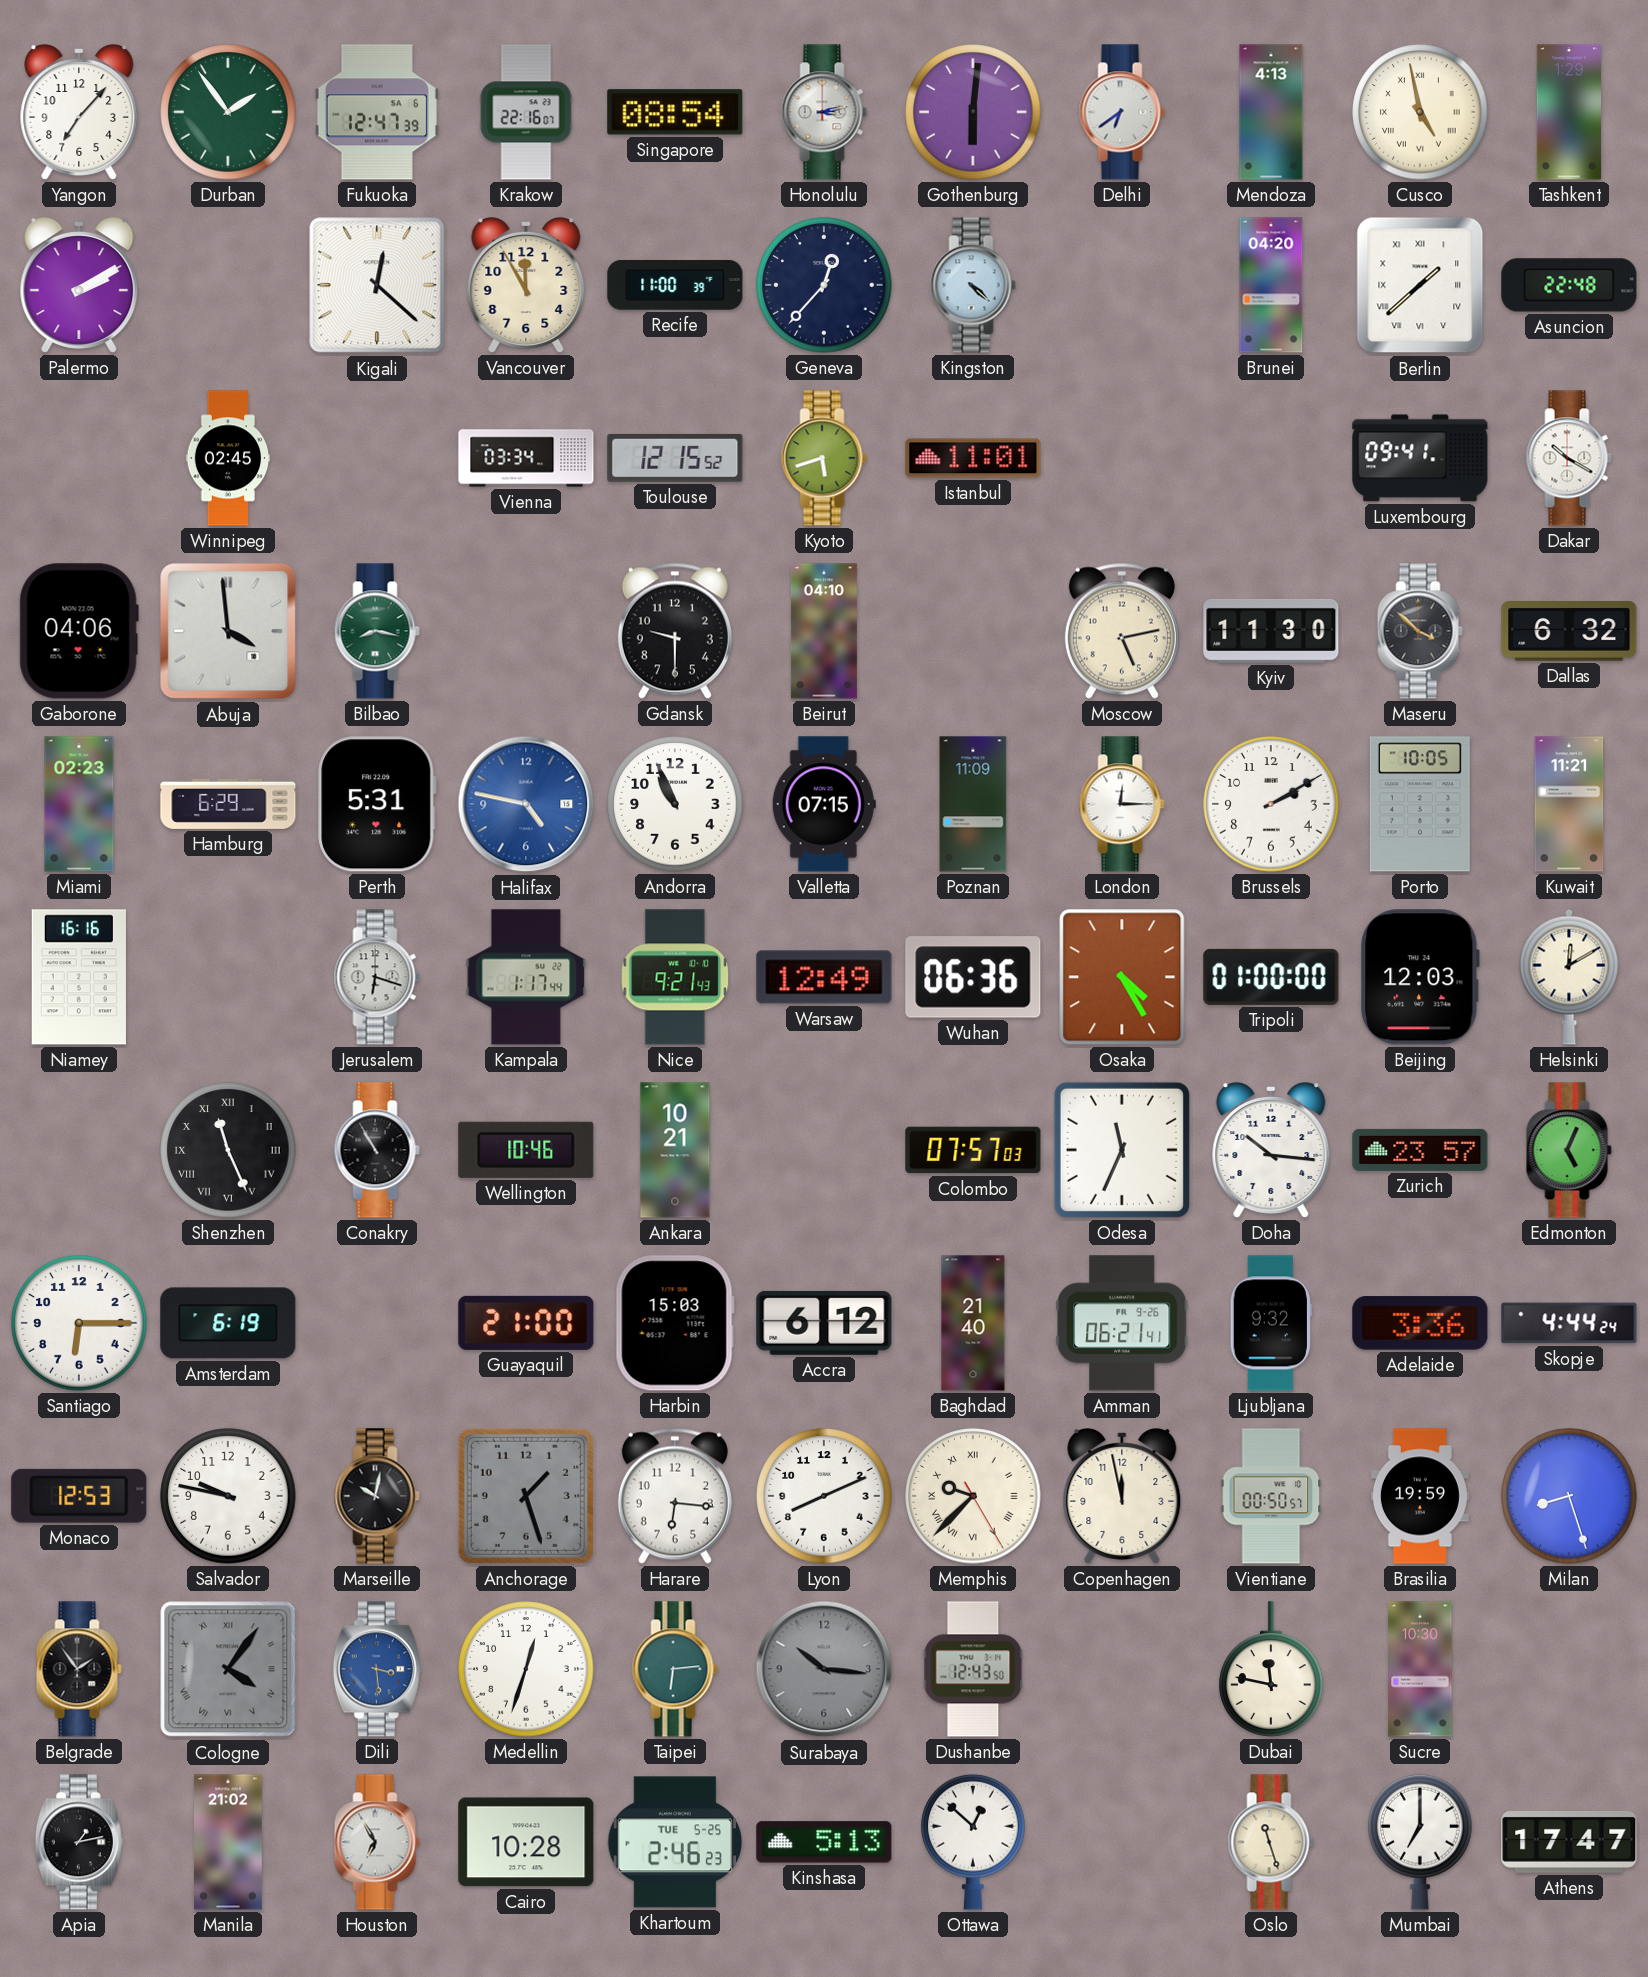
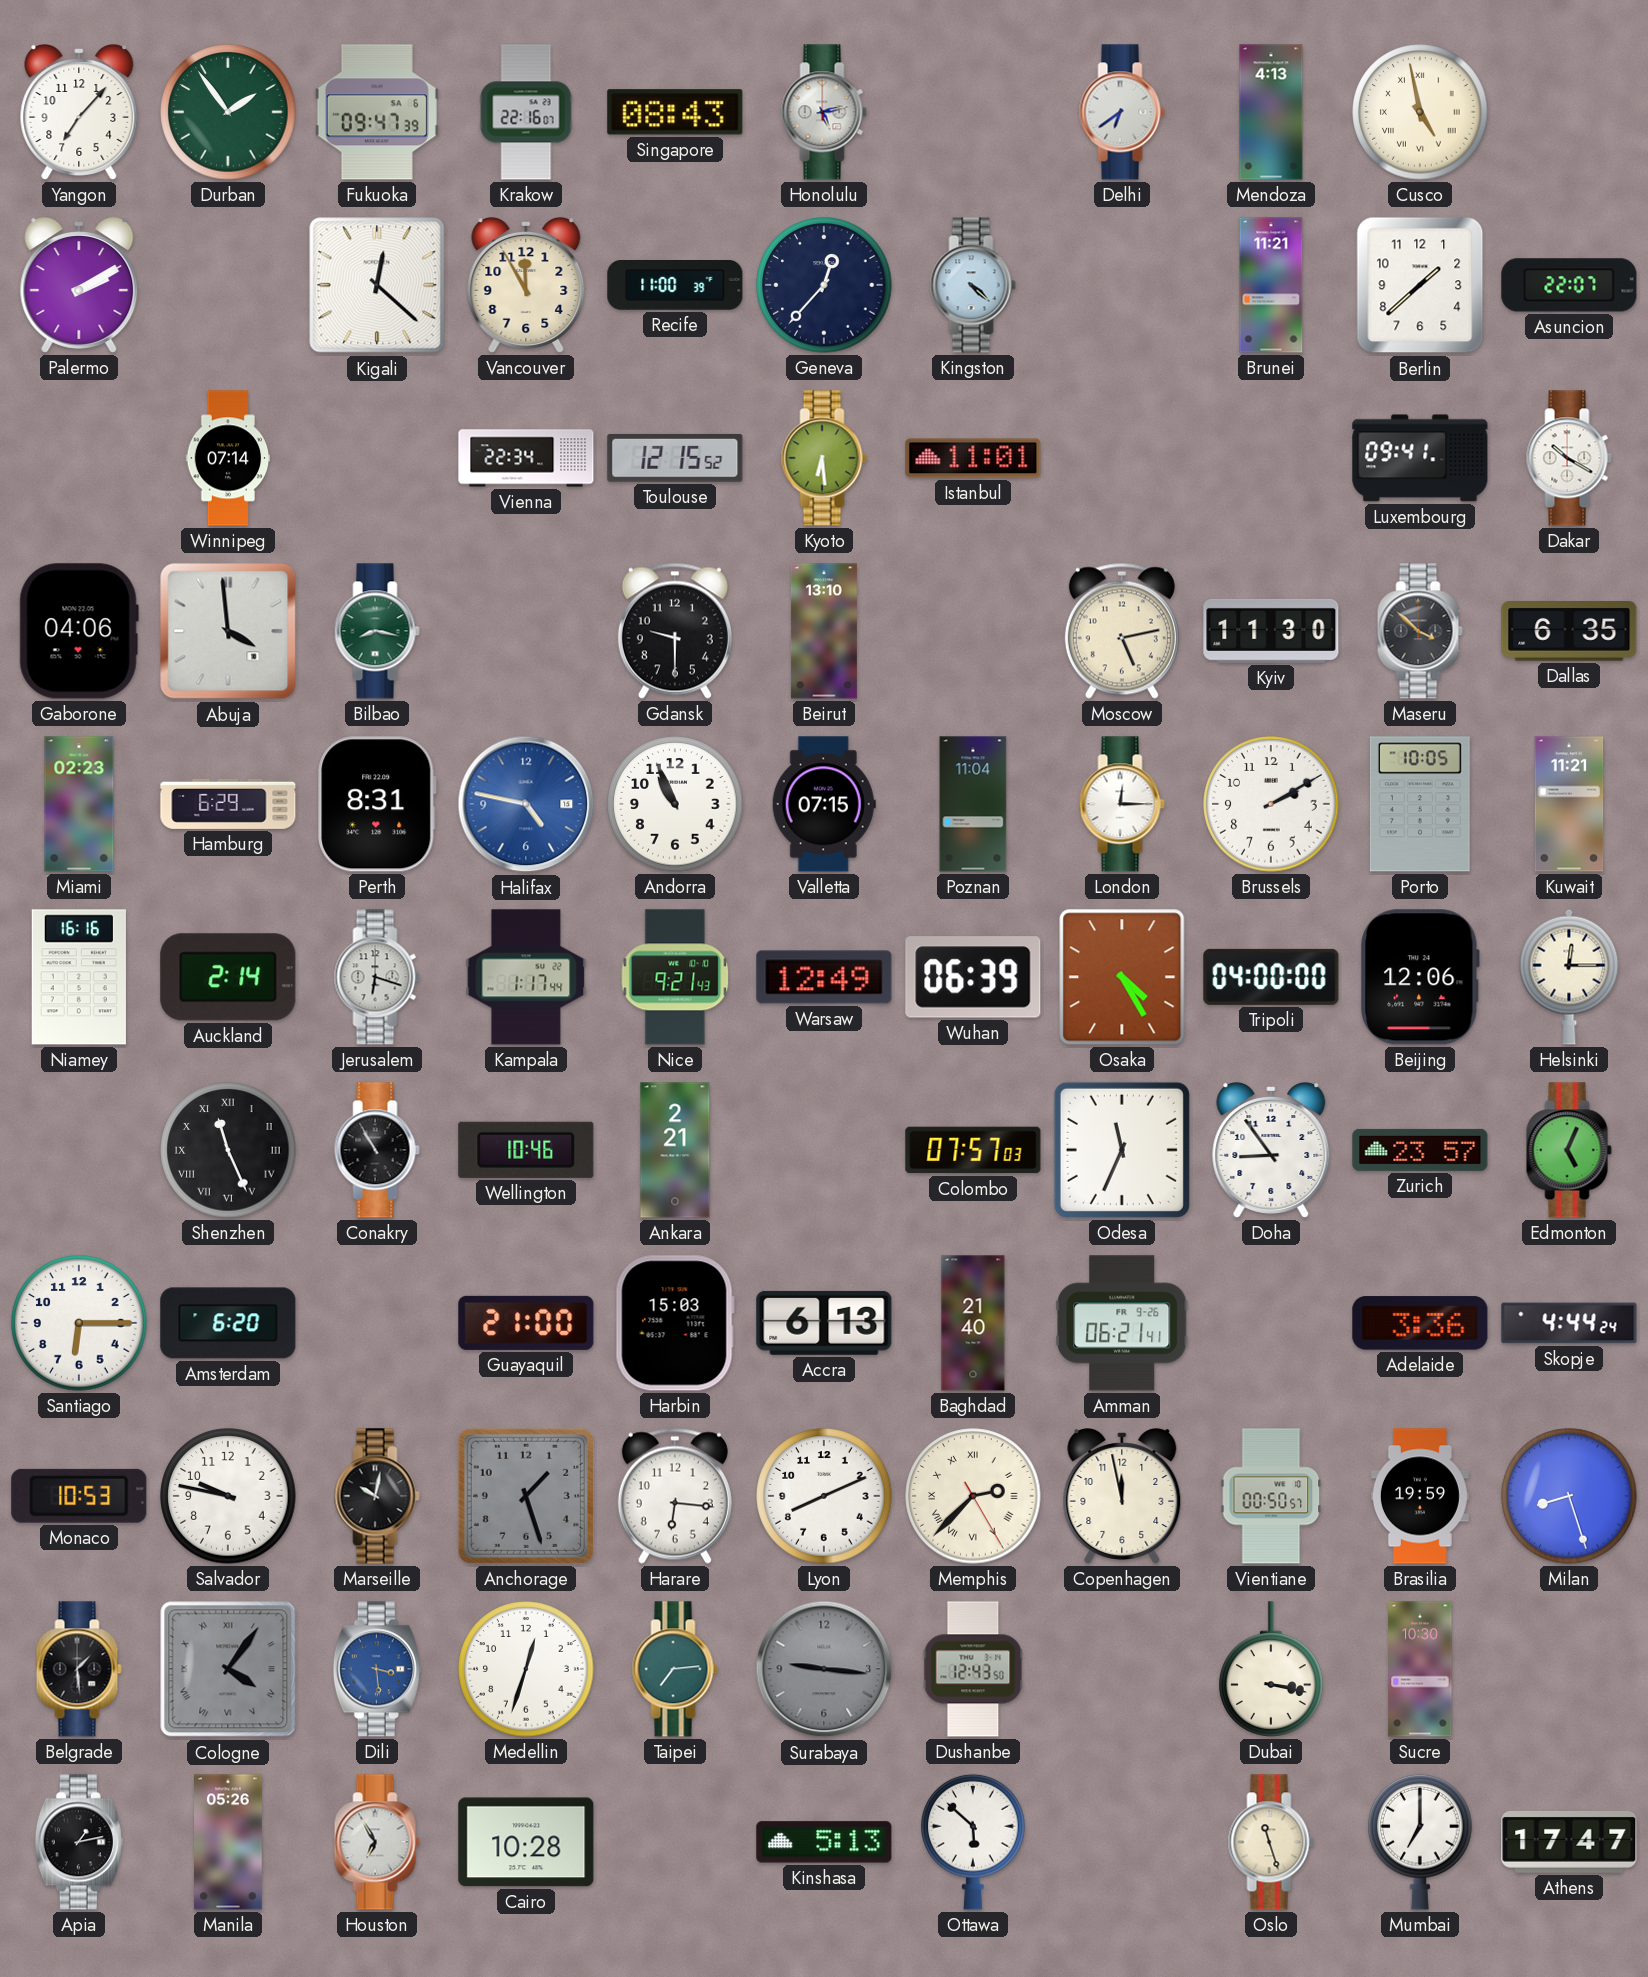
Fukuoka: 12:47 -> 09:47 (377, 112)
Singapore: 08:54 -> 08:43 (675, 112)
Honolulu: 3:13 -> 5:13 (824, 112)
Gothenburg: 6:01 -> none (973, 112)
Tashkent: 1:29 -> none (1568, 112)
Brunei: 04:20 -> 11:21 (1271, 285)
Berlin numerals: Roman -> Arabic (1420, 285)
Asuncion: 22:48 -> 22:07 (1569, 285)
Winnipeg: 02:45 -> 07:14 (228, 458)
Vienna: 03:34 -> 22:34 (526, 458)
Kyoto: 5:42 -> 6:29 (824, 458)
Beirut: 04:10 -> 13:10 (824, 631)
Dallas: 6:32 -> 6:35 (1569, 632)
Perth: 5:31 -> 8:31 (377, 804)
Poznan: 11:09 -> 11:04 (973, 804)
Auckland: none -> 2:14 (228, 977)
Wuhan: 06:36 -> 06:39 (973, 977)
Tripoli: 01:00 -> 04:00 (1271, 977)
Beijing: 12:03 -> 12:06 (1420, 977)
Helsinki: 12:10 -> 12:15 (1569, 977)
Ankara: 10:21 -> 2:21 (675, 1150)
Doha: 10:16 -> 8:54 (1271, 1151)
Amsterdam: 6:19 -> 6:20 (228, 1323)
Accra: 6:12 -> 6:13 (824, 1323)
Ljubljana: 9:32 -> none (1271, 1323)
Monaco: 12:53 -> 10:53 (79, 1496)
Memphis: 9:37 -> 2:37 (973, 1496)
Belgrade: 1:54 -> 1:29 (79, 1669)
Taipei: 6:14 -> 7:14 (675, 1669)
Surabaya: 10:16 -> 9:16 (824, 1669)
Dubai: 11:47 -> 3:17 (1271, 1669)
Manila: 21:02 -> 05:26 (229, 1842)
Khartoum: 2:46 -> none (674, 1842)
Ottawa: 12:52 -> 5:52 (973, 1842)
